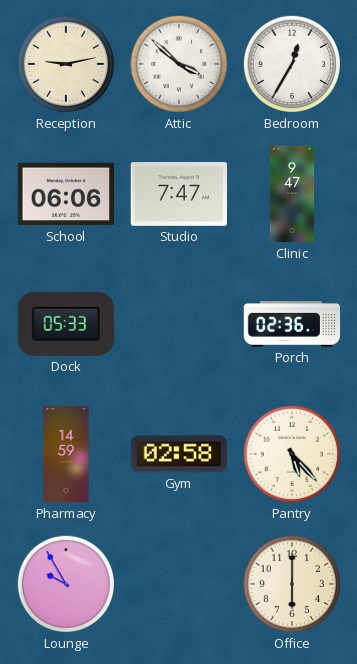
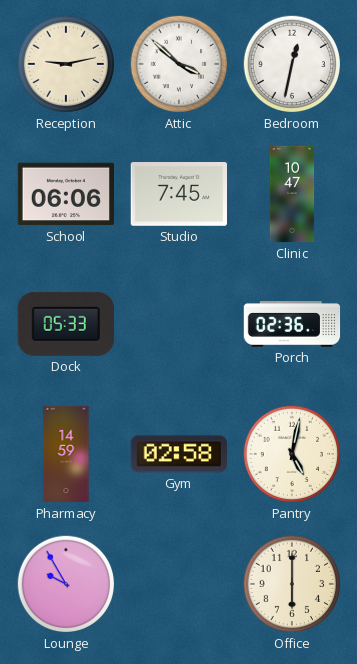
Bedroom: 12:35 -> 12:32 (292, 64)
Studio: 7:47 -> 7:45 (178, 195)
Clinic: 9:47 -> 10:47 (292, 194)
Pantry: 5:23 -> 5:02 (292, 454)
